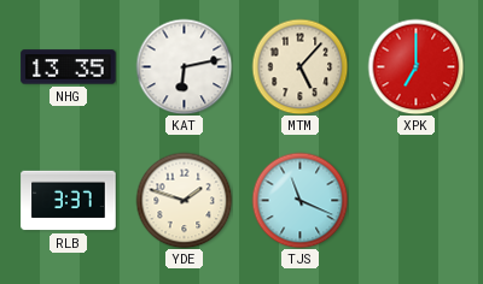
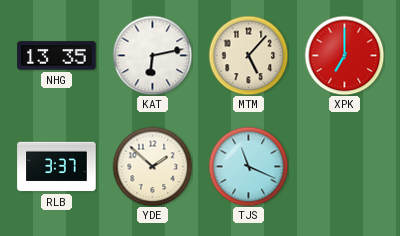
YDE: 1:48 -> 1:52 (152, 166)
